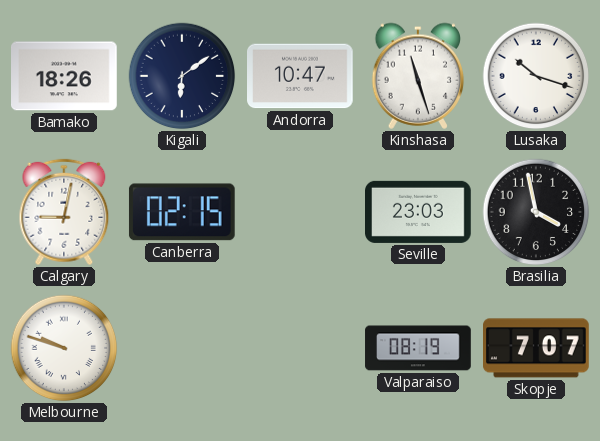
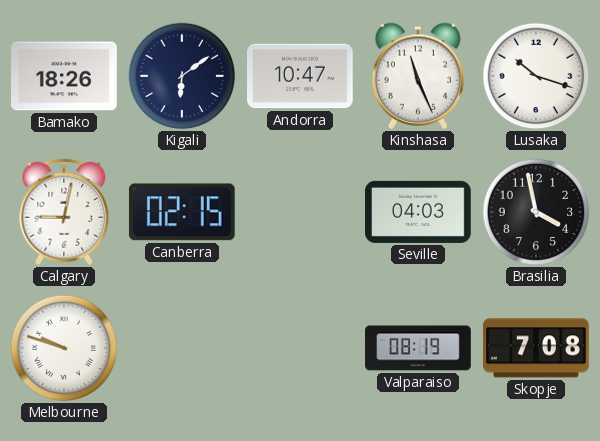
Kinshasa: 11:27 -> 11:26 (418, 76)
Seville: 23:03 -> 04:03 (419, 212)
Skopje: 7:07 -> 7:08 (537, 348)
